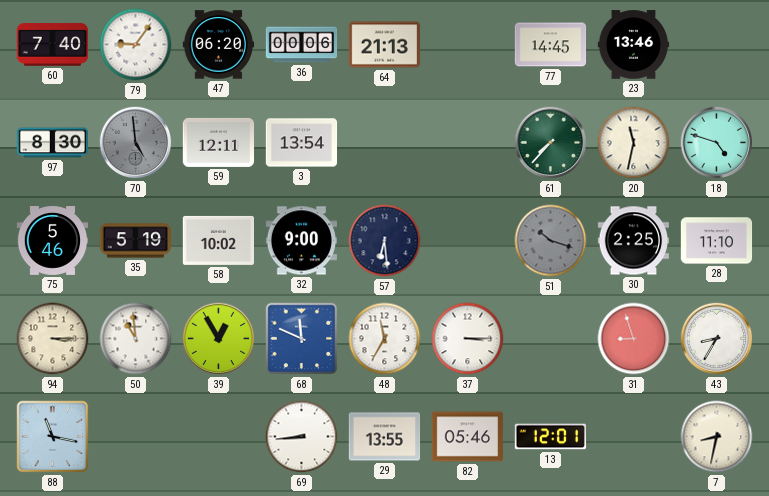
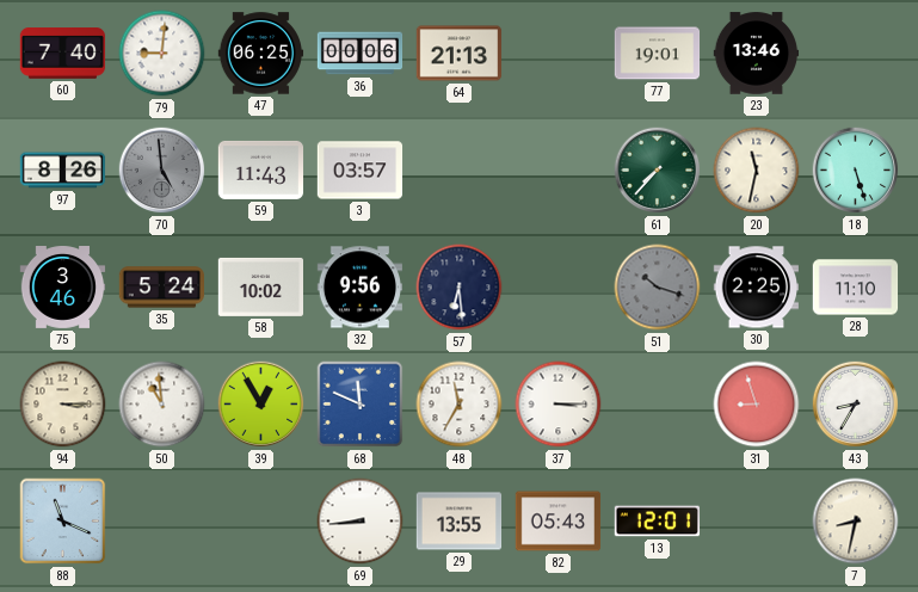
79: 9:06 -> 9:01 (162, 54)
47: 06:20 -> 06:25 (261, 54)
77: 14:45 -> 19:01 (658, 54)
97: 8:30 -> 8:26 (63, 171)
59: 12:11 -> 11:43 (261, 169)
3: 13:54 -> 03:57 (361, 171)
18: 4:48 -> 5:27 (856, 171)
75: 5:46 -> 3:46 (63, 288)
35: 5:19 -> 5:24 (162, 288)
32: 9:00 -> 9:56 (359, 288)
88: 11:17 -> 11:19 (63, 522)
82: 05:46 -> 05:43 (559, 522)
